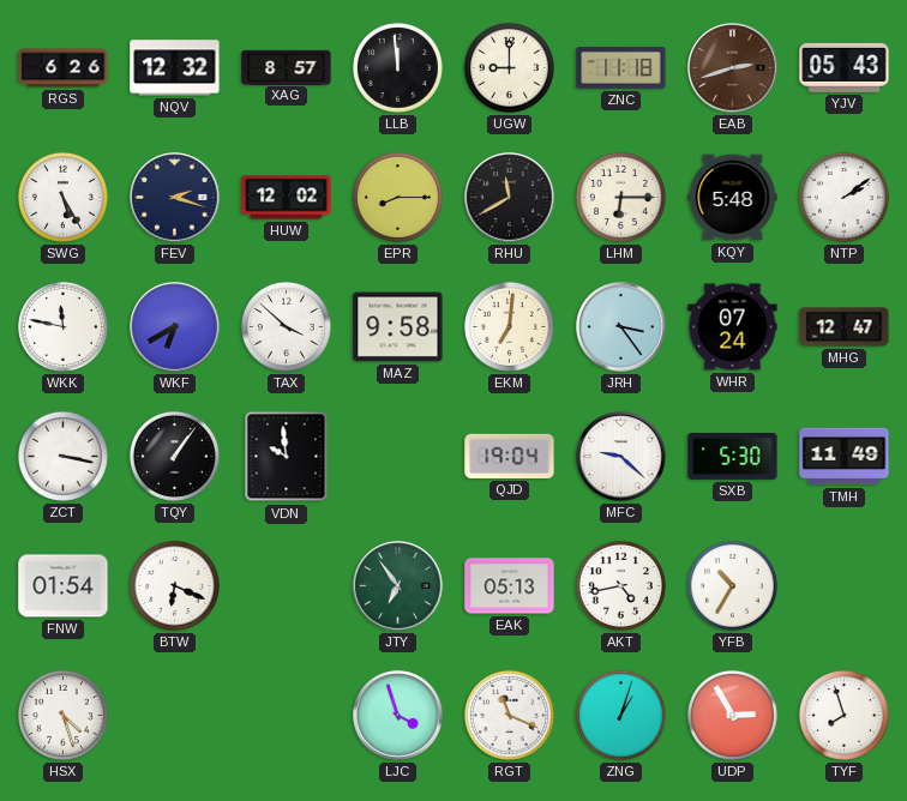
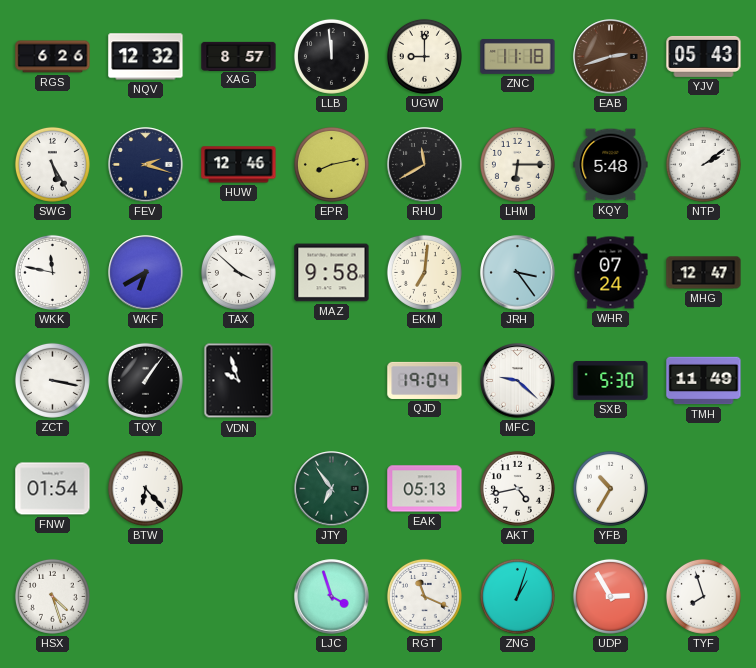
HUW: 12:02 -> 12:46 (239, 165)
EPR: 8:15 -> 8:13 (331, 164)
VDN: 9:59 -> 9:57 (239, 381)
BTW: 6:19 -> 6:23 (145, 488)
